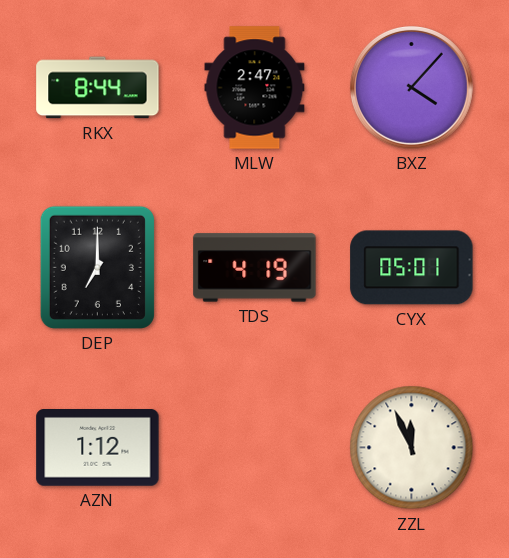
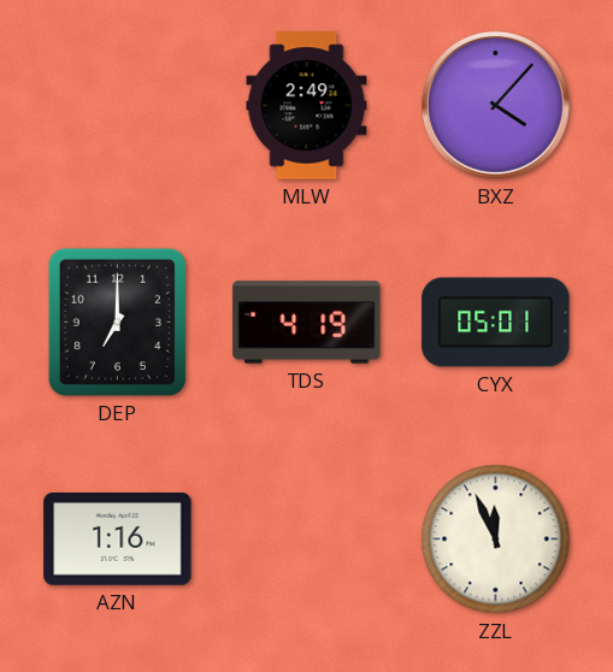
RKX: 8:44 -> none (98, 88)
MLW: 2:47 -> 2:49 (307, 106)
AZN: 1:12 -> 1:16 (118, 540)
